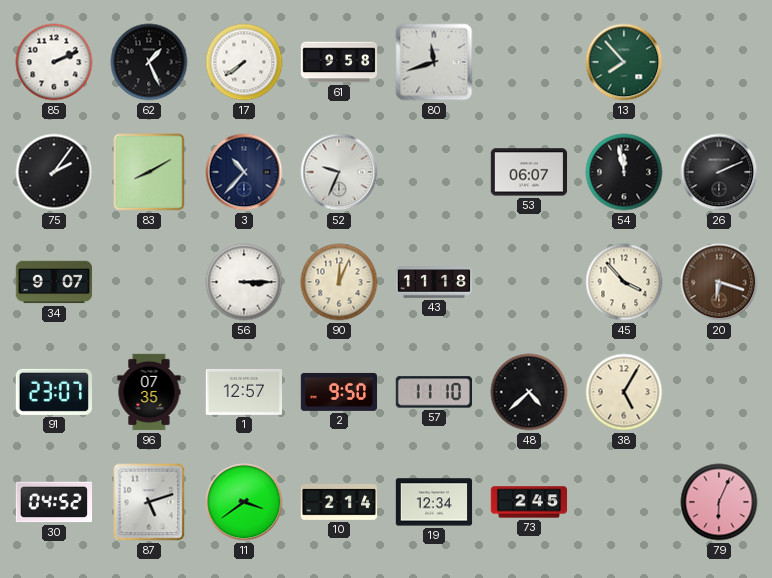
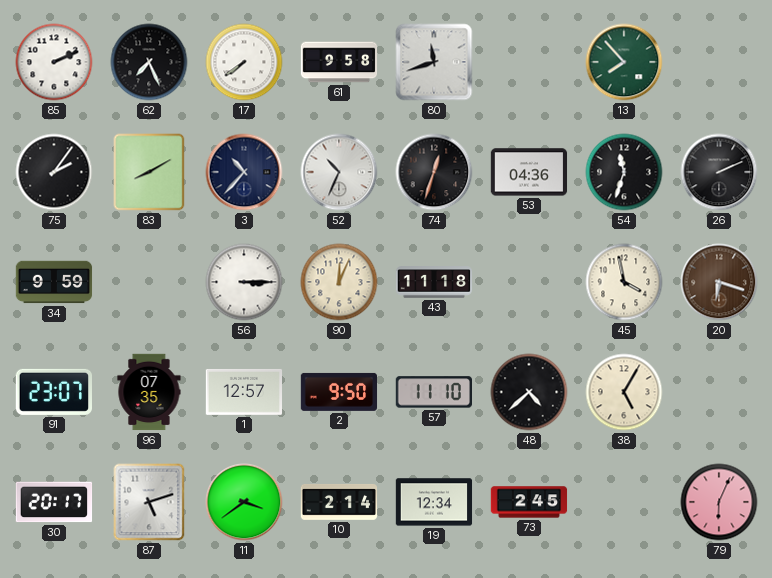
62: 1:26 -> 7:26 (149, 62)
52: 9:34 -> 10:34 (339, 172)
74: none -> 12:33 (434, 172)
53: 06:07 -> 04:36 (529, 172)
54: 11:58 -> 11:33 (624, 172)
34: 9:07 -> 9:59 (54, 282)
45: 3:53 -> 3:58 (624, 282)
30: 04:52 -> 20:17 (54, 502)
